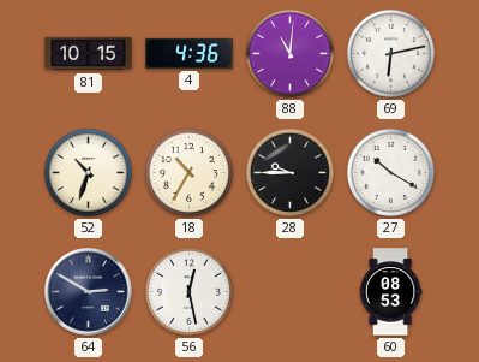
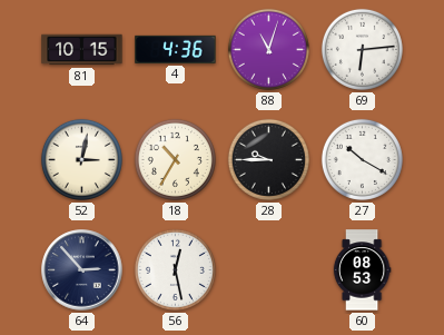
88: 11:01 -> 11:03 (268, 49)
69: 6:13 -> 6:14 (362, 49)
52: 10:33 -> 3:02 (81, 159)
64: 2:50 -> 2:53 (82, 270)
